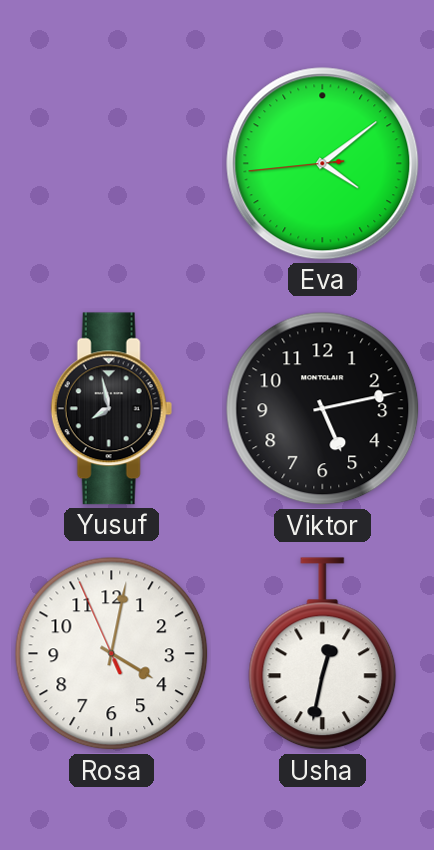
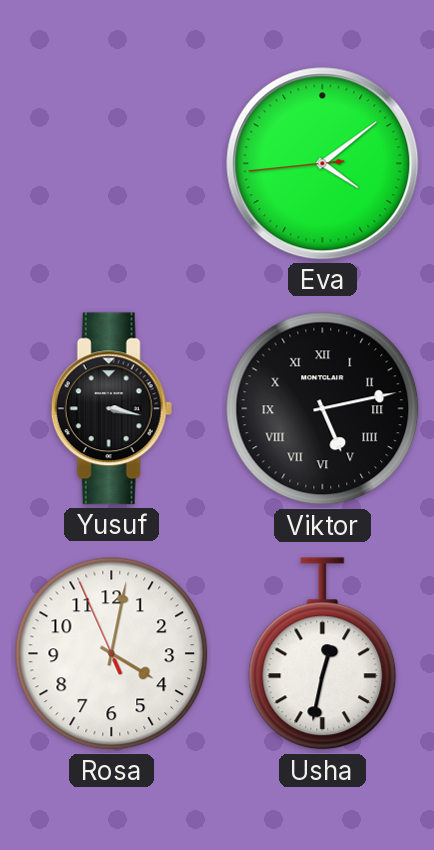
Yusuf: 7:58 -> 3:17 (111, 409)
Viktor numerals: Arabic -> Roman (323, 409)
